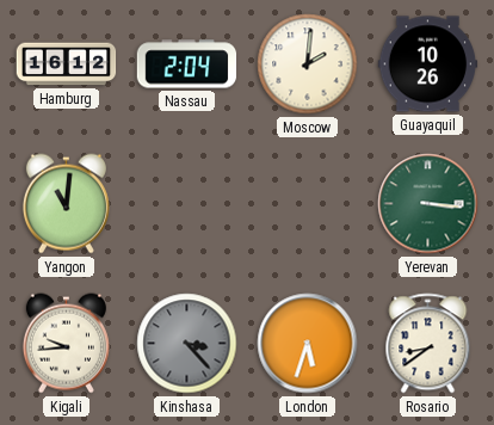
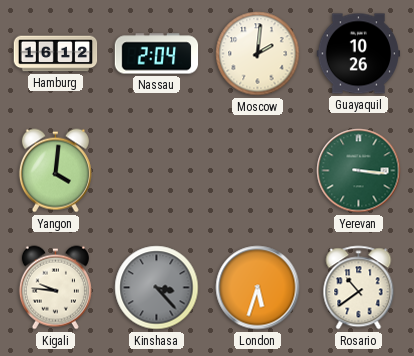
Yangon: 11:01 -> 4:01 (55, 171)
Kigali: 9:44 -> 9:46 (55, 288)
Rosario: 8:39 -> 10:39 (359, 288)
